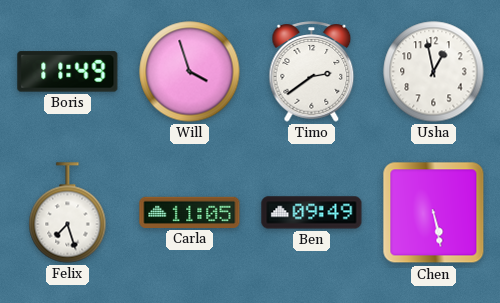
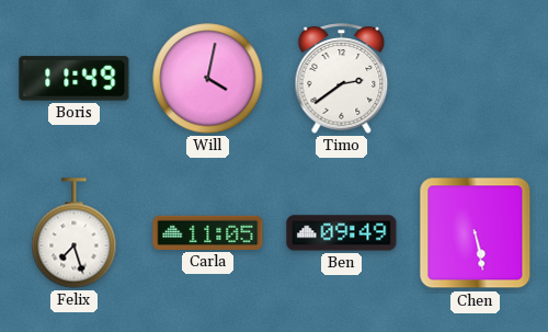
Will: 3:57 -> 4:02 (208, 79)
Usha: 12:58 -> none (434, 72)
